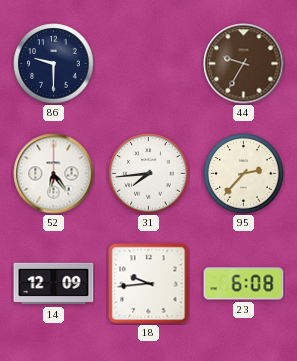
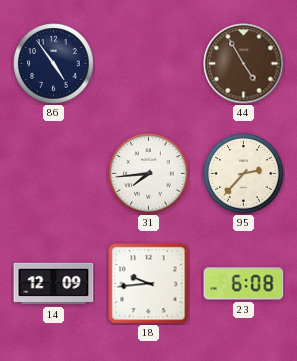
86: 9:30 -> 4:54 (54, 64)
44: 9:35 -> 4:55 (244, 64)
52: 6:24 -> none (54, 174)
